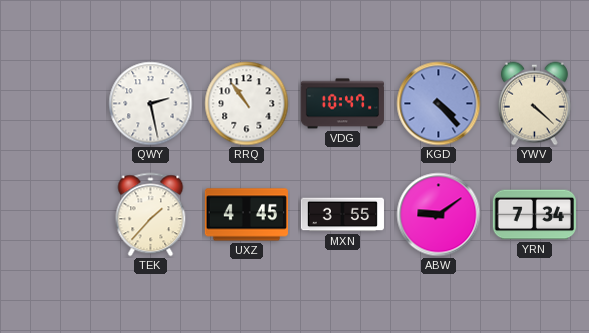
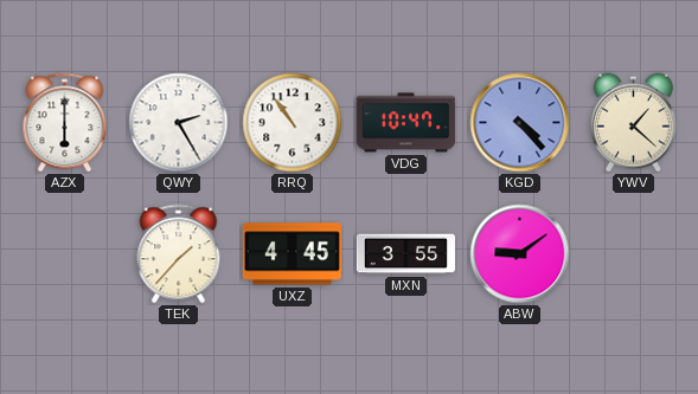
AZX: none -> 6:00 (65, 123)
QWY: 2:28 -> 2:25 (179, 123)
YWV: 4:22 -> 1:22 (633, 123)
YRN: 7:34 -> none (534, 215)
